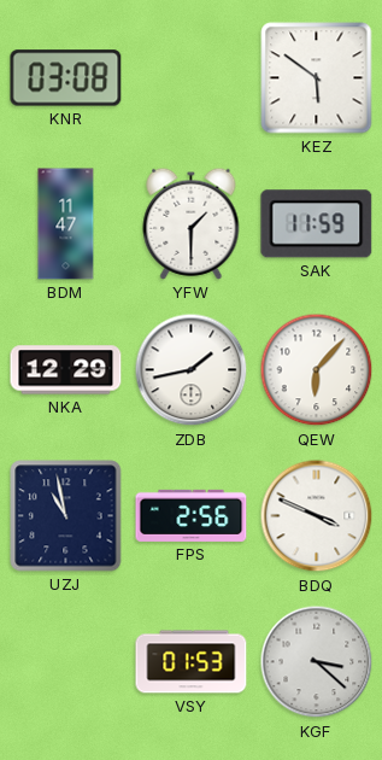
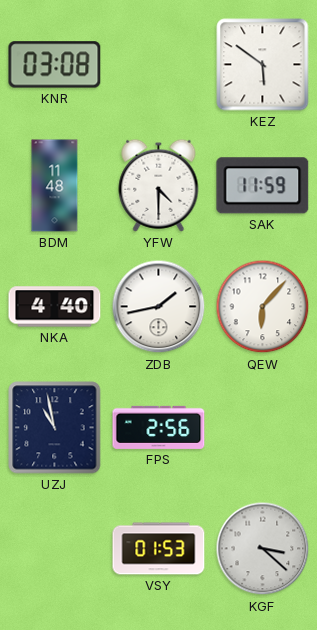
BDM: 11:47 -> 11:48 (55, 186)
YFW: 1:30 -> 4:30 (159, 185)
NKA: 12:29 -> 4:40 (55, 307)
BDQ: 3:49 -> none (317, 516)
